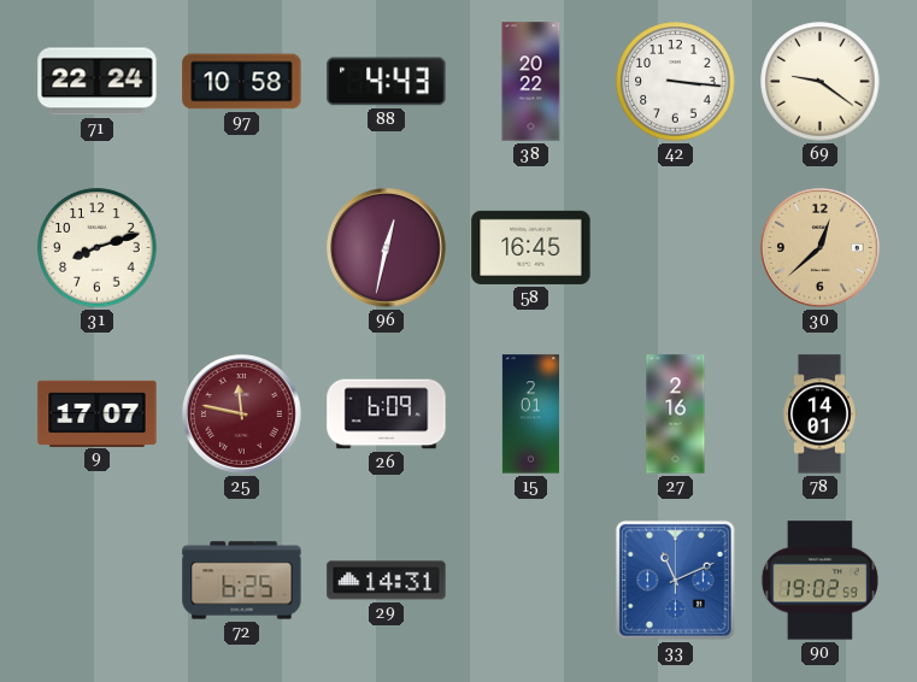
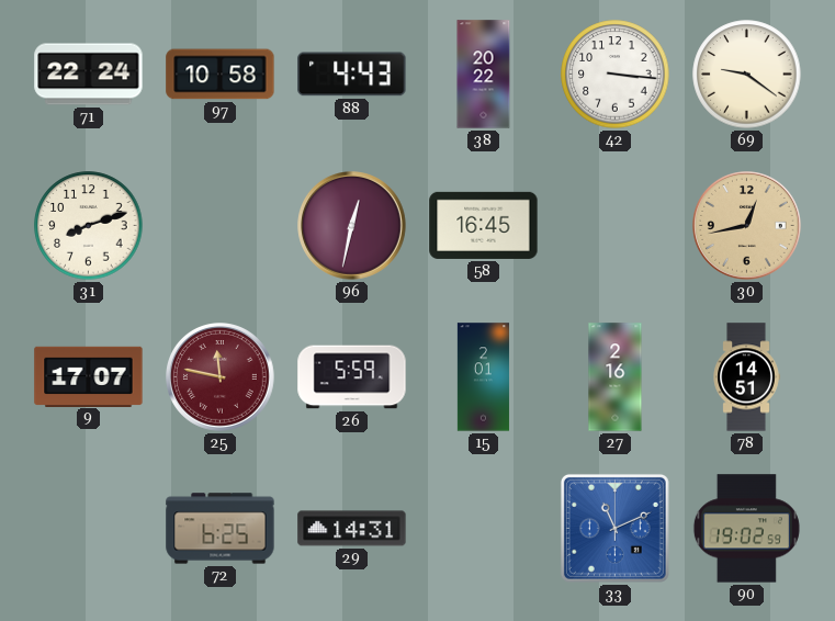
30: 12:38 -> 12:43 (747, 226)
26: 6:09 -> 5:59 (352, 377)
78: 14:01 -> 14:51 (746, 377)
